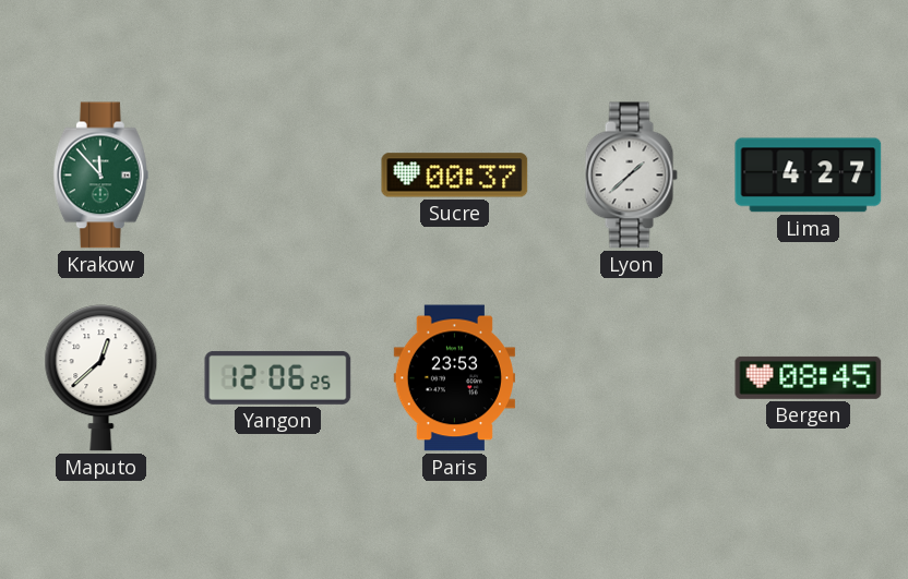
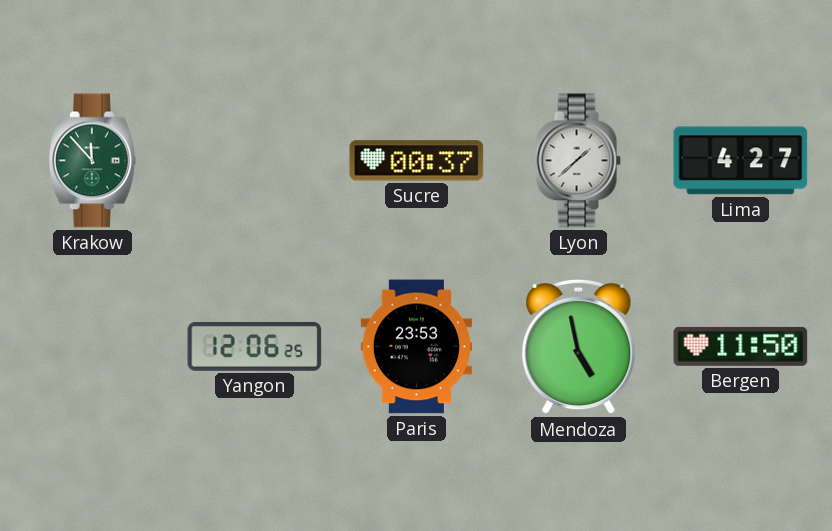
Maputo: 12:38 -> none (101, 378)
Mendoza: none -> 4:58 (579, 347)
Bergen: 08:45 -> 11:50 (741, 346)
